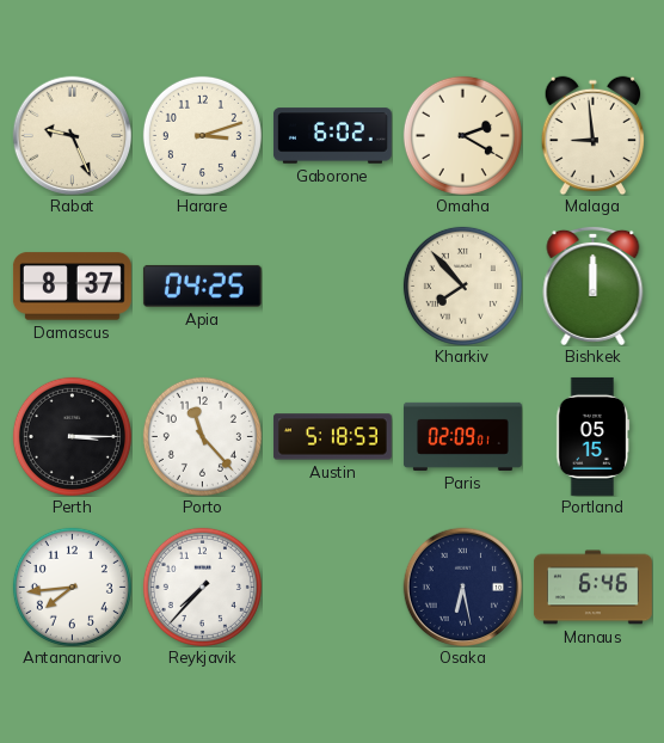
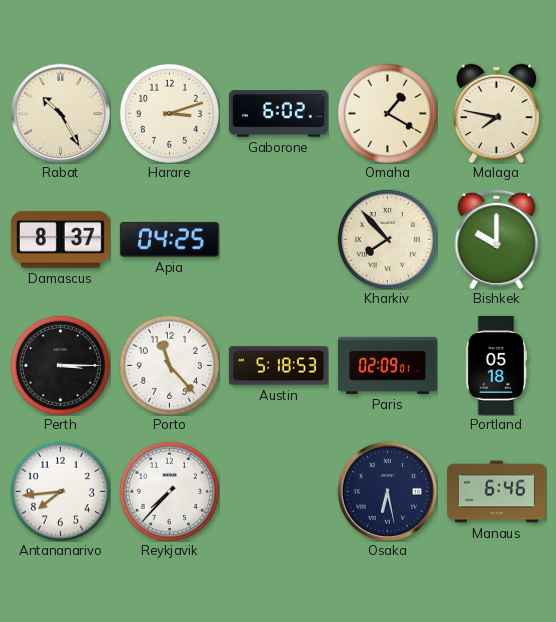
Rabat: 9:26 -> 10:25 (60, 113)
Omaha: 2:20 -> 1:20 (387, 113)
Malaga: 8:59 -> 7:47 (497, 113)
Bishkek: 12:00 -> 10:00 (497, 239)
Portland: 05:15 -> 05:18 (497, 365)
